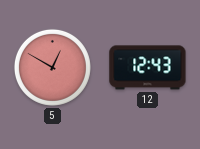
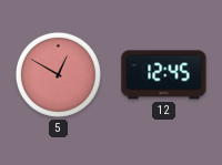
12: 12:43 -> 12:45 (164, 75)
